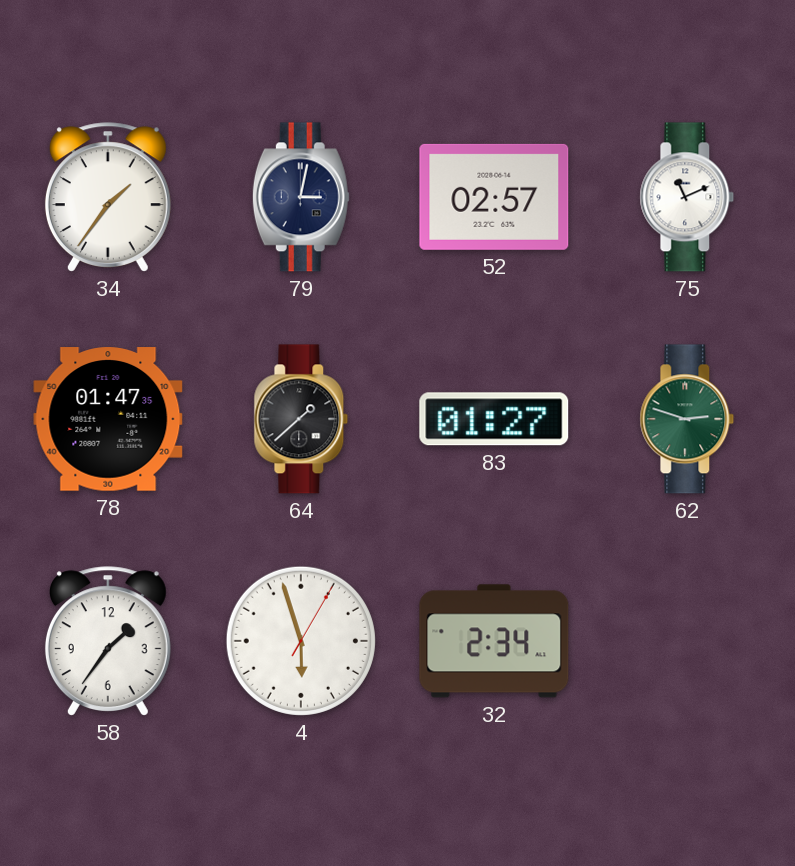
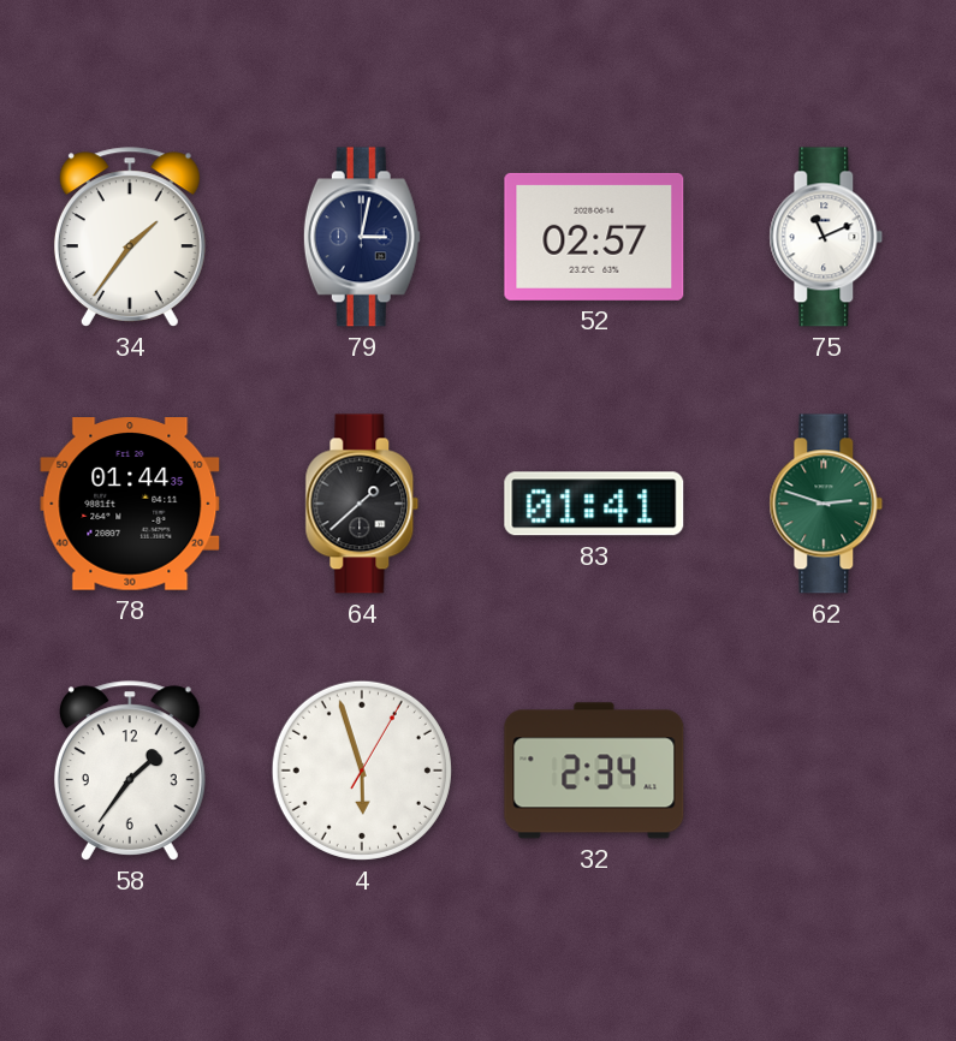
78: 01:47 -> 01:44 (130, 504)
83: 01:27 -> 01:41 (594, 504)
